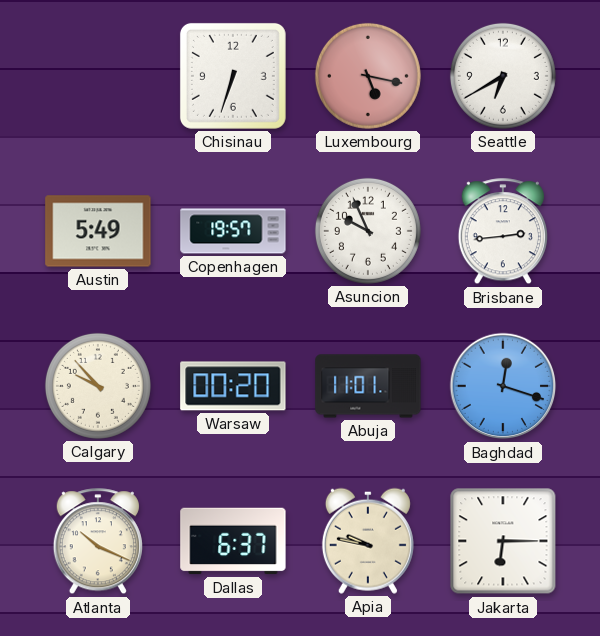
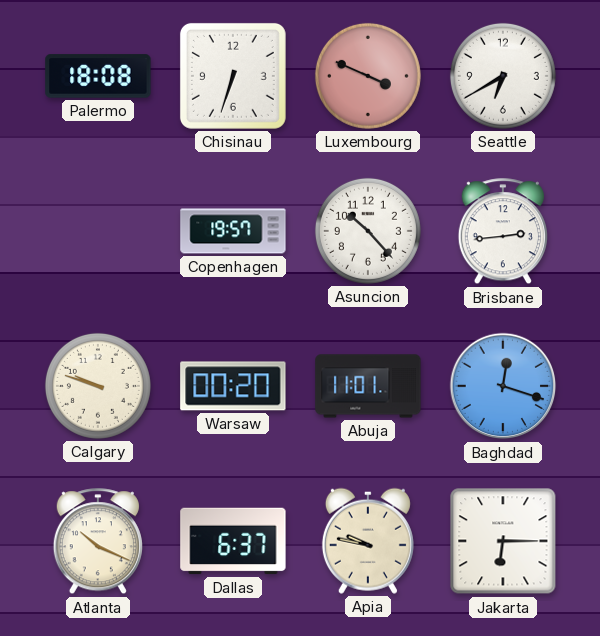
Palermo: none -> 18:08 (98, 76)
Luxembourg: 5:17 -> 3:49 (368, 76)
Austin: 5:49 -> none (98, 231)
Asuncion: 9:56 -> 10:23 (368, 231)
Calgary: 9:53 -> 9:48 (98, 386)
